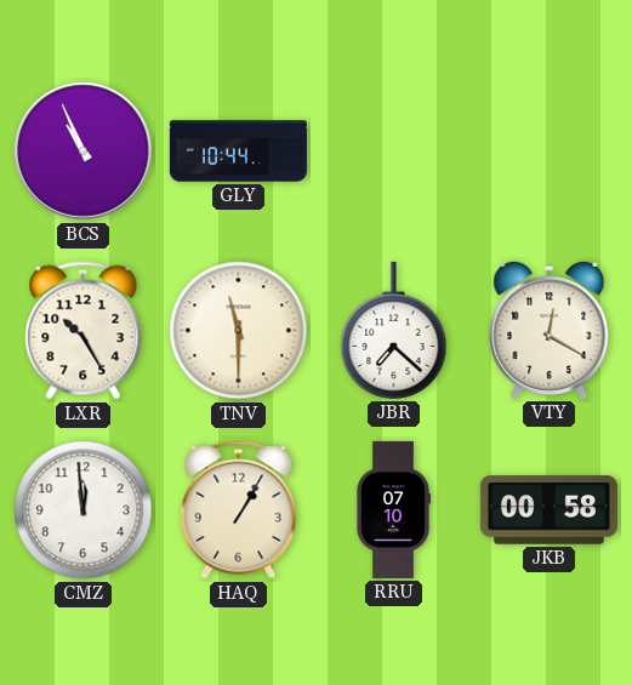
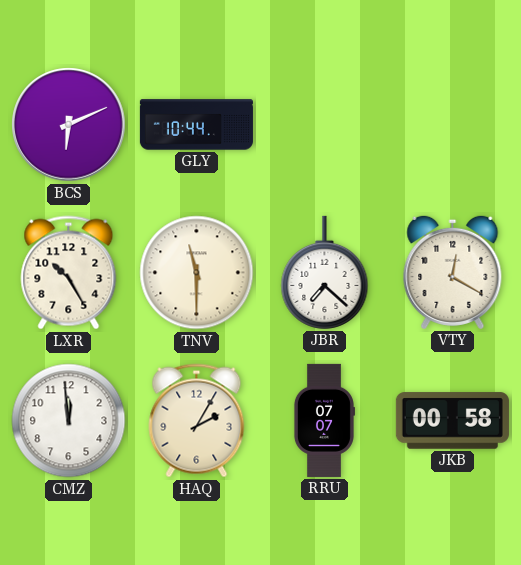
BCS: 10:56 -> 6:11 (69, 125)
HAQ: 1:05 -> 2:05 (197, 421)
RRU: 07:10 -> 07:07 (324, 420)
